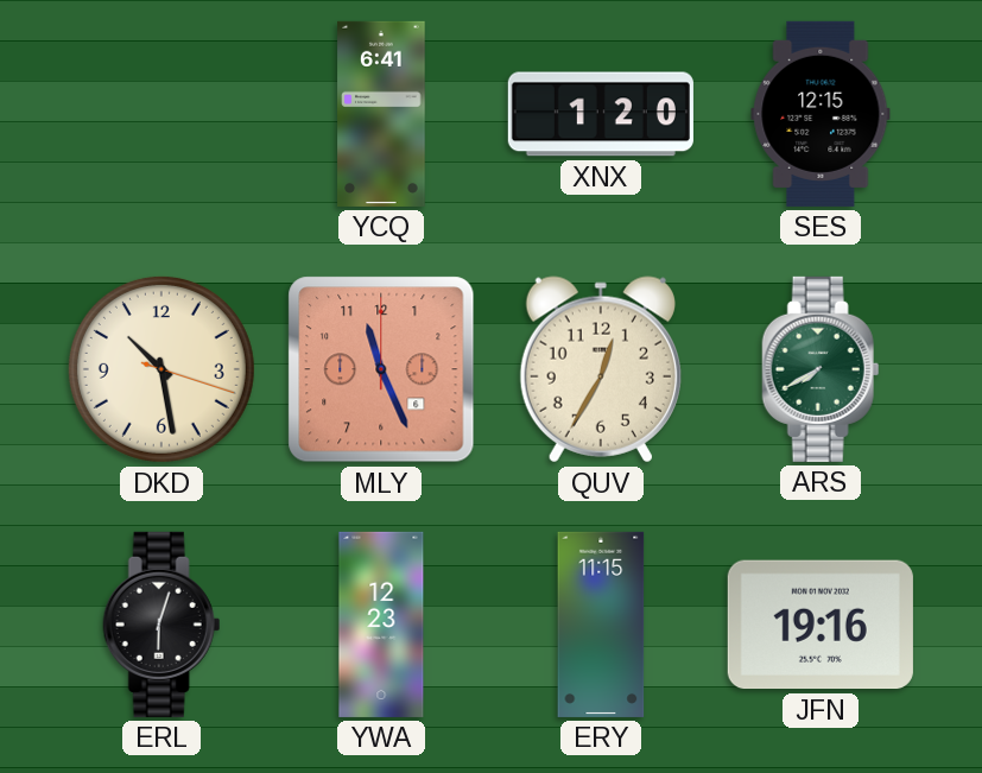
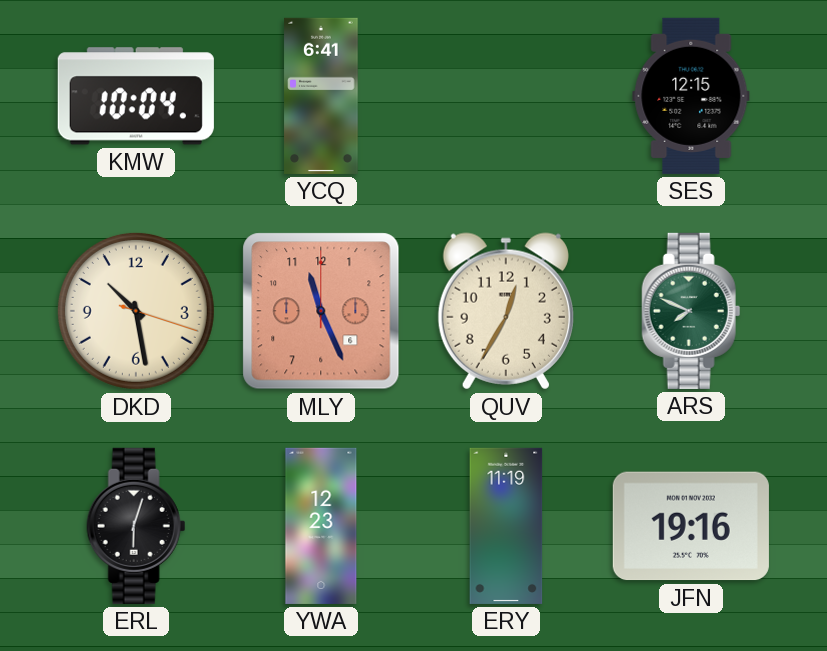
KMW: none -> 10:04 (136, 96)
XNX: 1:20 -> none (601, 114)
ARS: 7:40 -> 7:49 (691, 311)
ERY: 11:15 -> 11:19 (506, 526)
